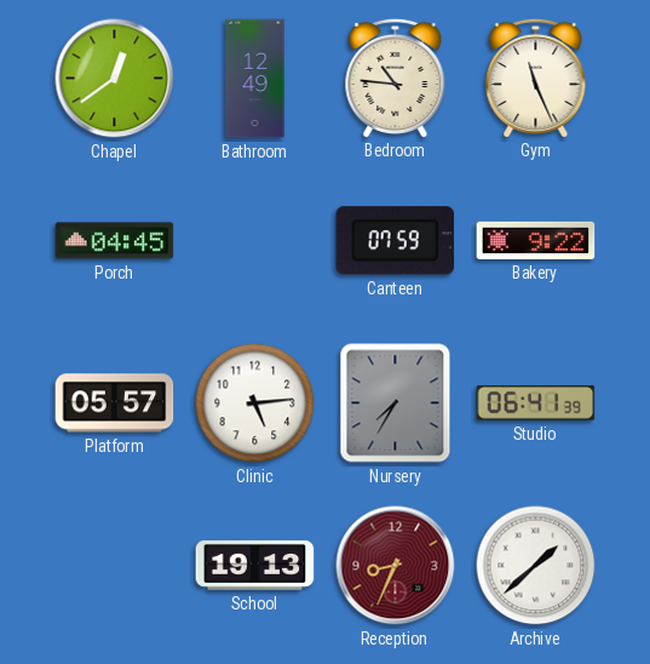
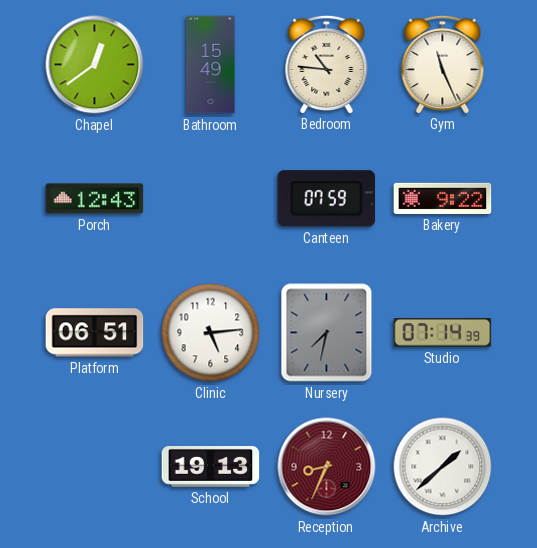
Bathroom: 12:49 -> 15:49 (211, 65)
Porch: 04:45 -> 12:43 (95, 199)
Platform: 05:57 -> 06:51 (95, 333)
Nursery: 7:35 -> 7:32 (327, 333)
Studio: 06:41 -> 07:14 (443, 333)
